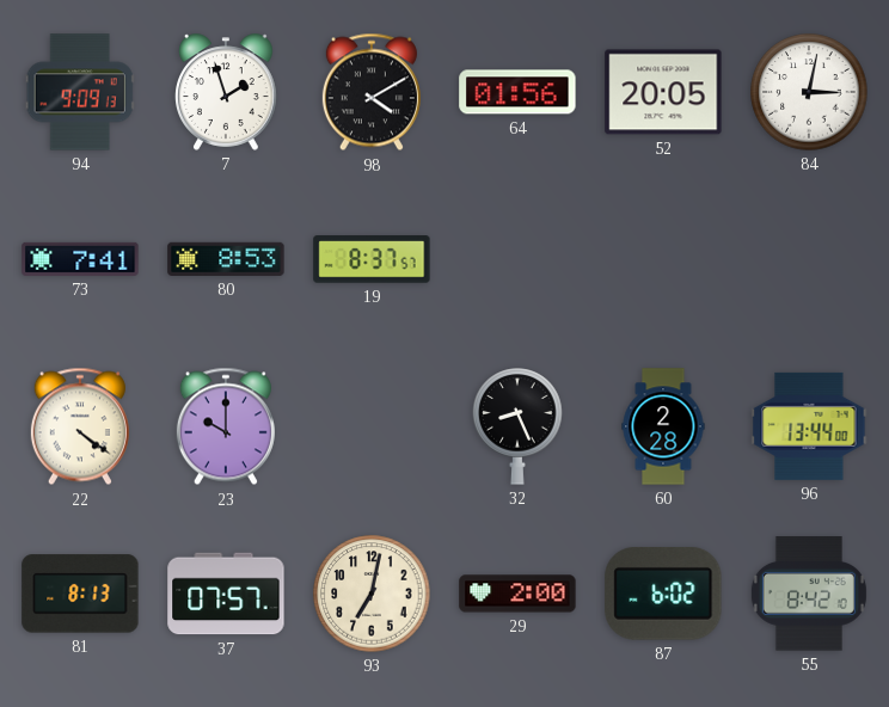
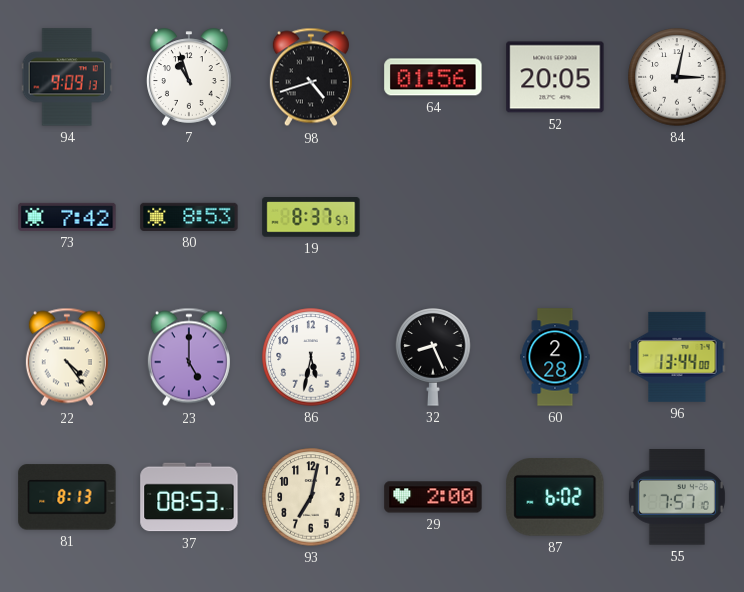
7: 1:57 -> 10:57 (190, 77)
98: 4:10 -> 4:42 (311, 77)
73: 7:41 -> 7:42 (67, 217)
22: 4:21 -> 4:24 (67, 357)
23: 10:00 -> 5:00 (189, 357)
86: none -> 5:32 (311, 357)
37: 07:57 -> 08:53 (189, 497)
55: 8:42 -> 7:57 (677, 497)
